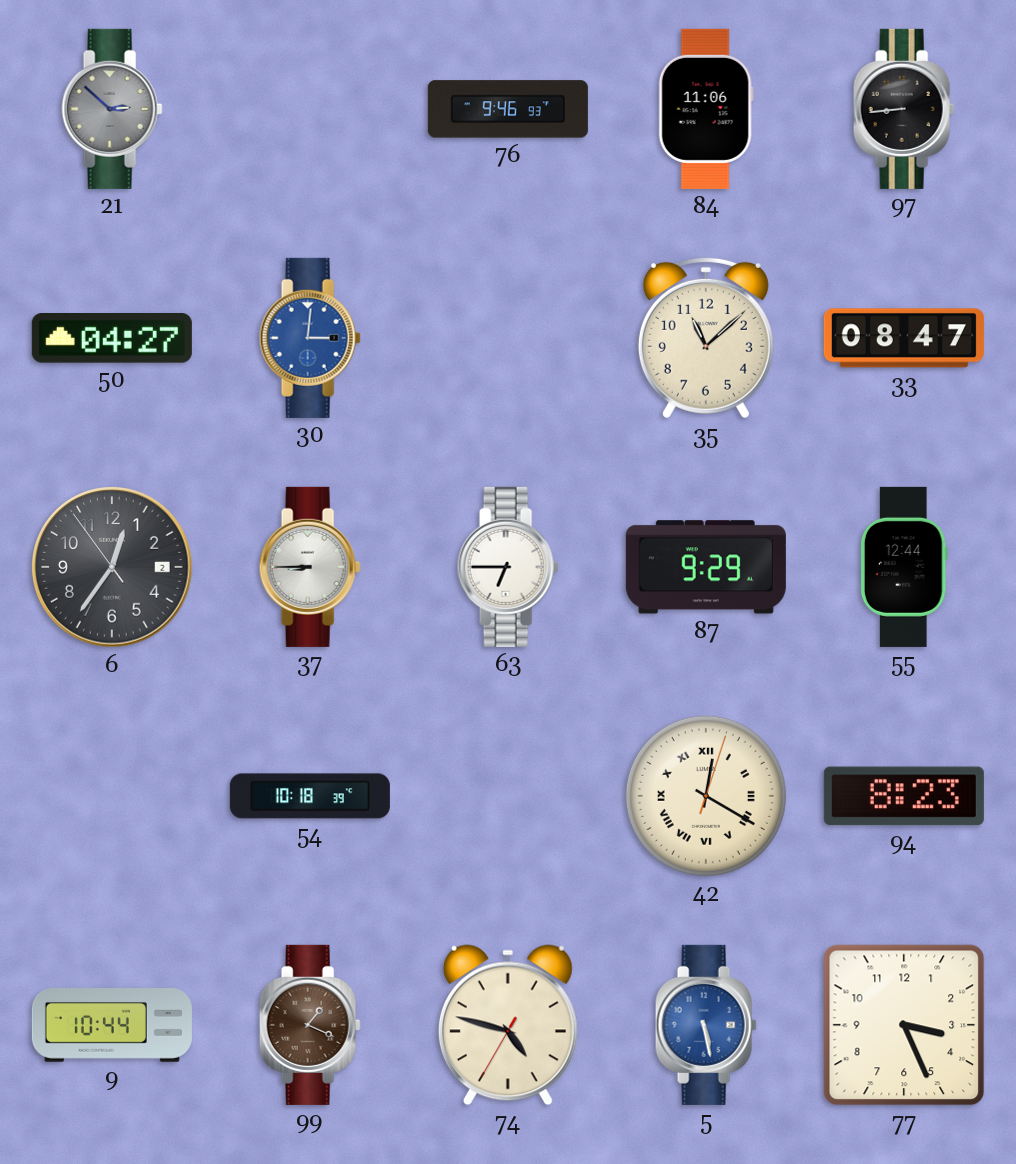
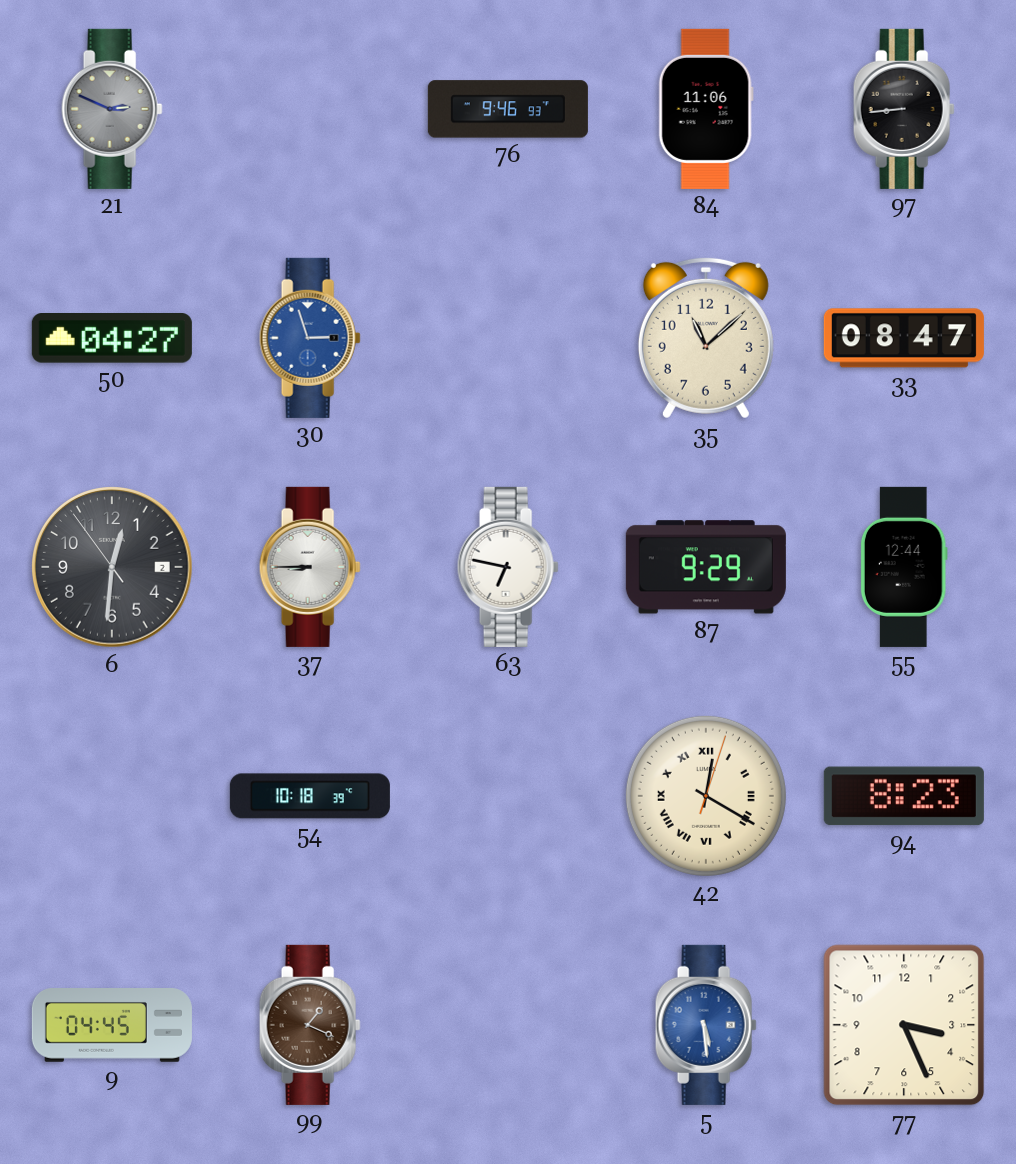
21: 2:52 -> 2:49 (112, 109)
30: 3:01 -> 2:57 (310, 338)
6: 12:35 -> 12:30 (113, 568)
63: 6:45 -> 6:47 (508, 567)
9: 10:44 -> 04:45 (112, 1026)
74: 4:47 -> none (508, 1025)
5: 5:28 -> 5:29 (706, 1025)
